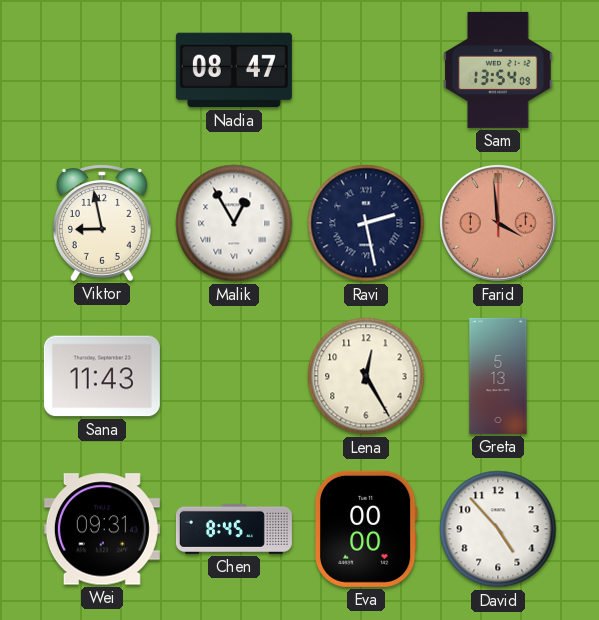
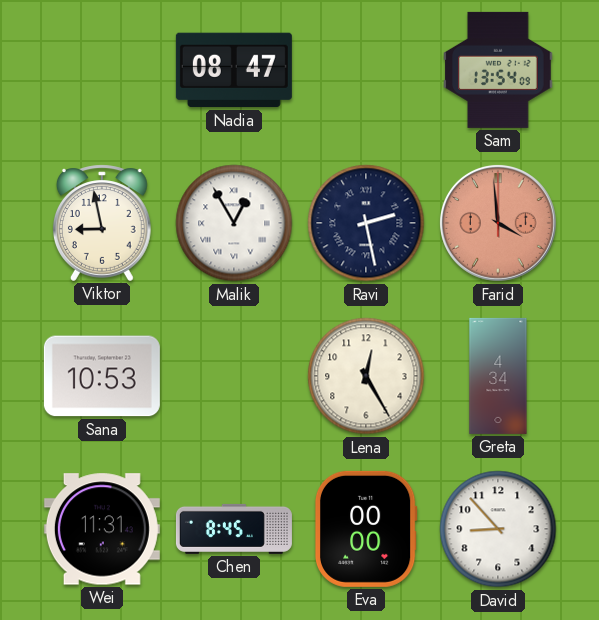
Sana: 11:43 -> 10:53 (102, 376)
Greta: 5:13 -> 4:34 (498, 376)
Wei: 09:31 -> 11:31 (102, 529)
David: 4:53 -> 8:53 (498, 529)
